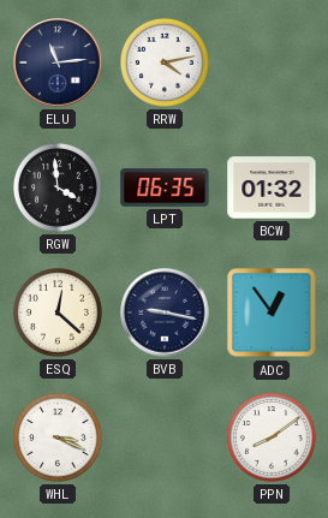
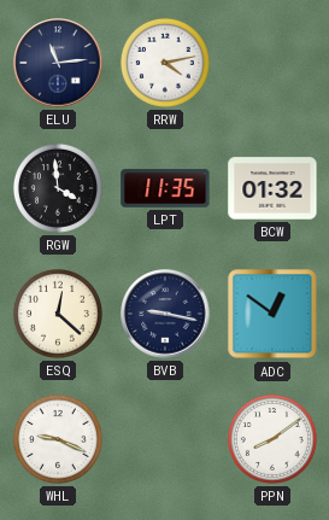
LPT: 06:35 -> 11:35 (165, 188)
ADC: 12:54 -> 12:51 (272, 314)
WHL: 3:19 -> 9:19 (58, 439)
